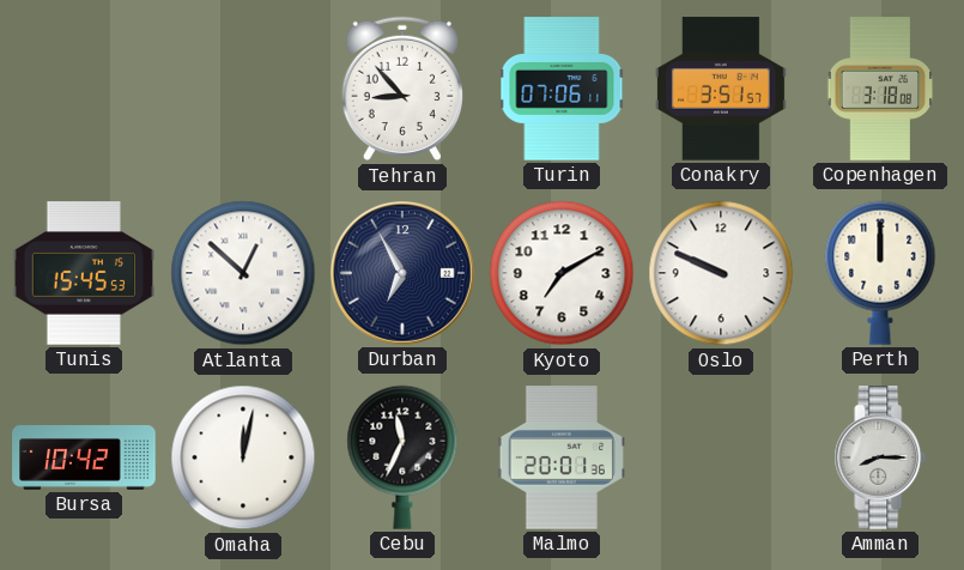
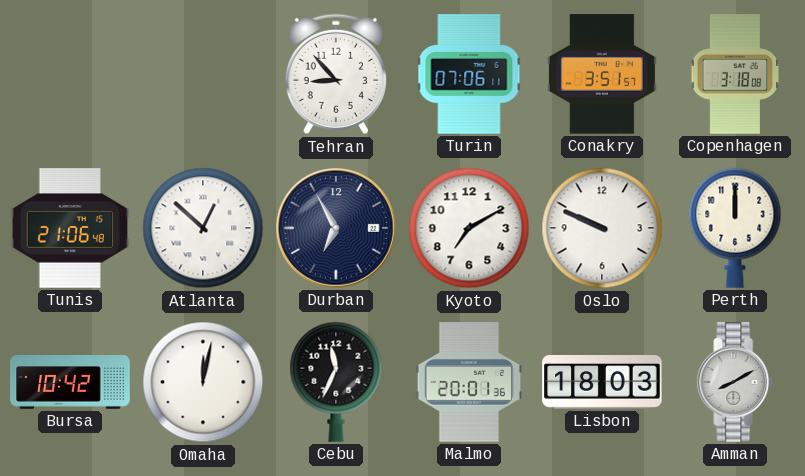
Tunis: 15:45 -> 21:06 (70, 228)
Lisbon: none -> 18:03 (602, 383)
Amman: 8:15 -> 8:10 (735, 382)
